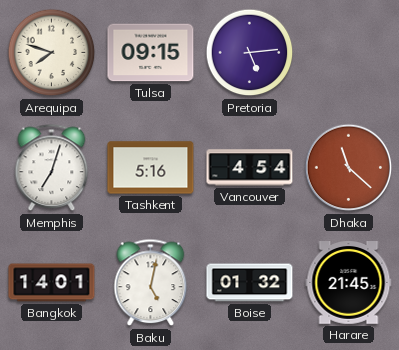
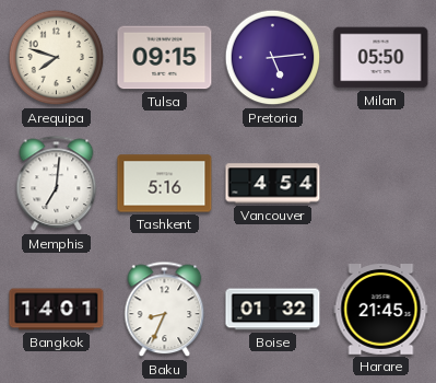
Milan: none -> 05:50 (381, 58)
Memphis: 7:03 -> 7:01 (57, 184)
Dhaka: 11:22 -> none (349, 168)
Baku: 5:02 -> 8:34 (165, 310)
